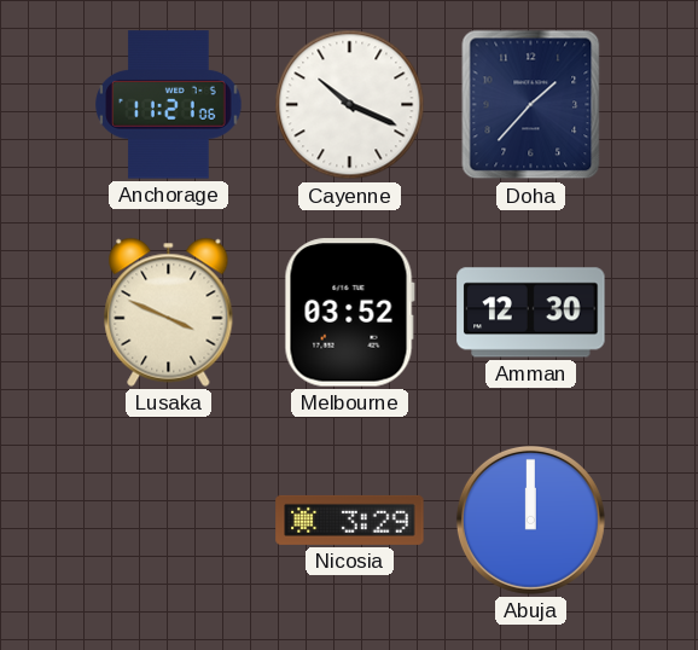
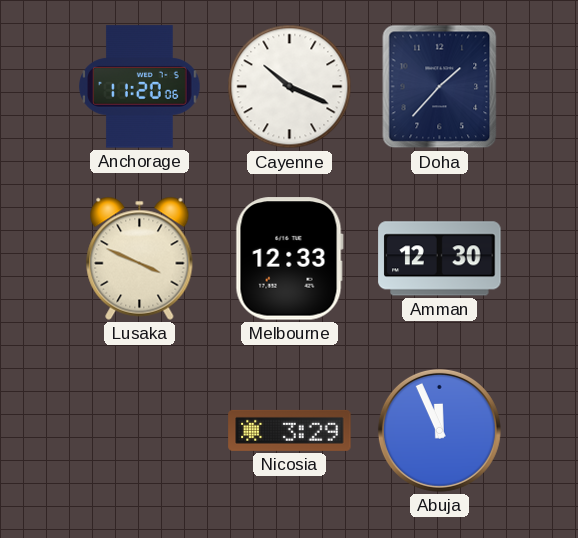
Anchorage: 11:21 -> 11:20 (140, 87)
Melbourne: 03:52 -> 12:33 (289, 259)
Abuja: 12:00 -> 11:56 (439, 430)
